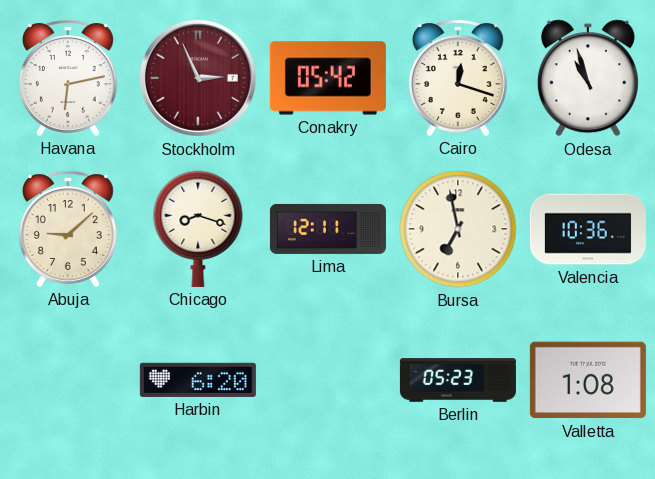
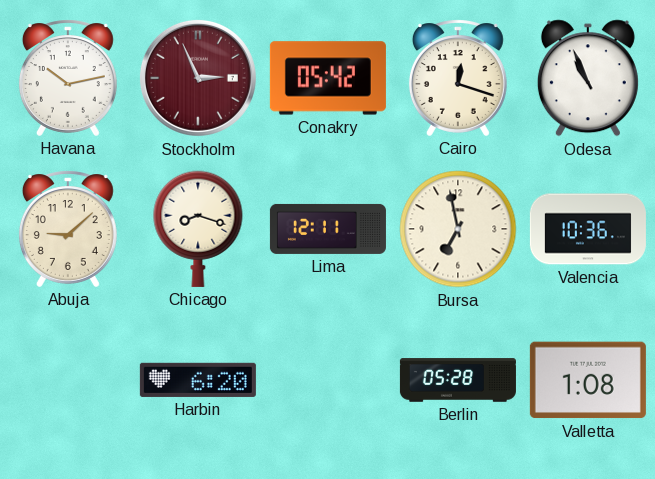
Havana: 6:13 -> 10:13 (68, 78)
Odesa: 10:57 -> 10:56 (588, 78)
Berlin: 05:23 -> 05:28 (458, 380)
